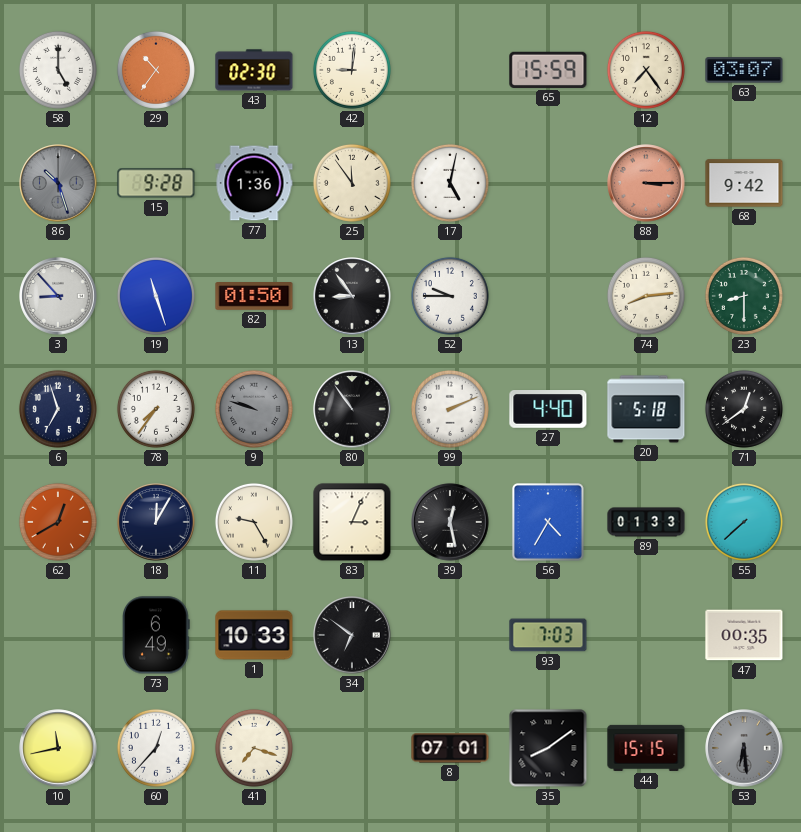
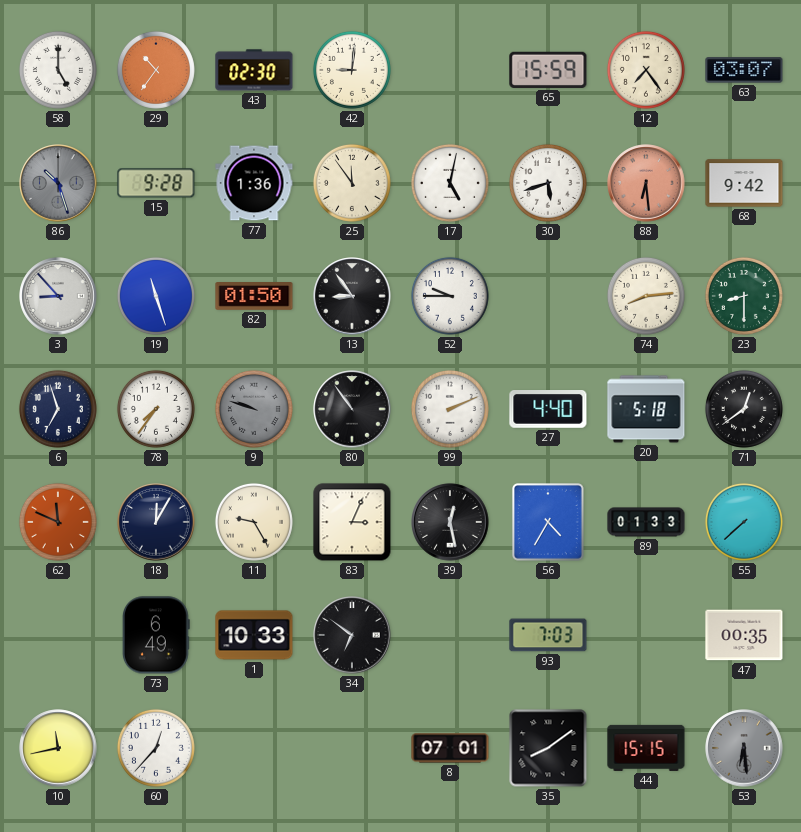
30: none -> 5:42 (548, 183)
88: 3:15 -> 6:29 (646, 183)
62: 12:40 -> 11:49 (58, 522)
41: 7:18 -> none (254, 748)
